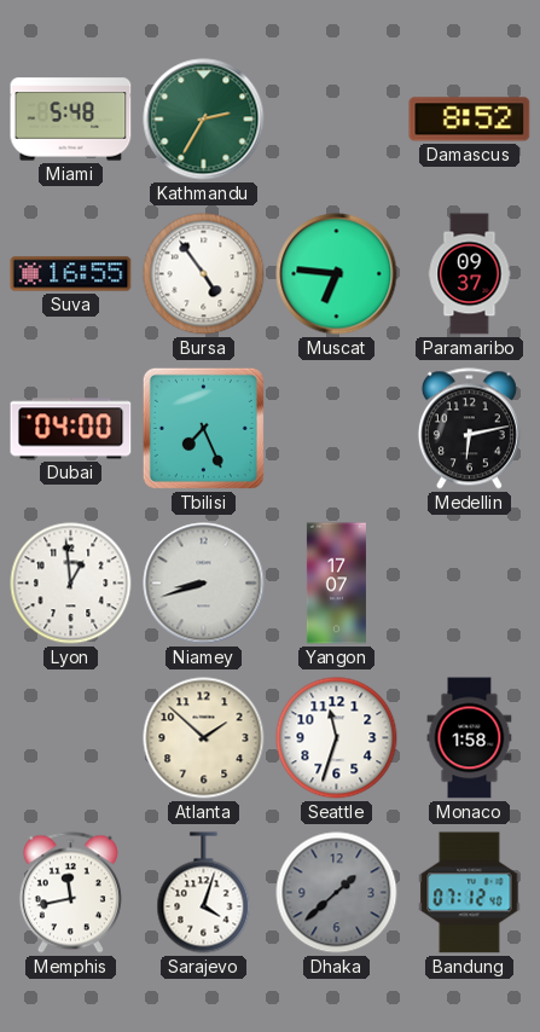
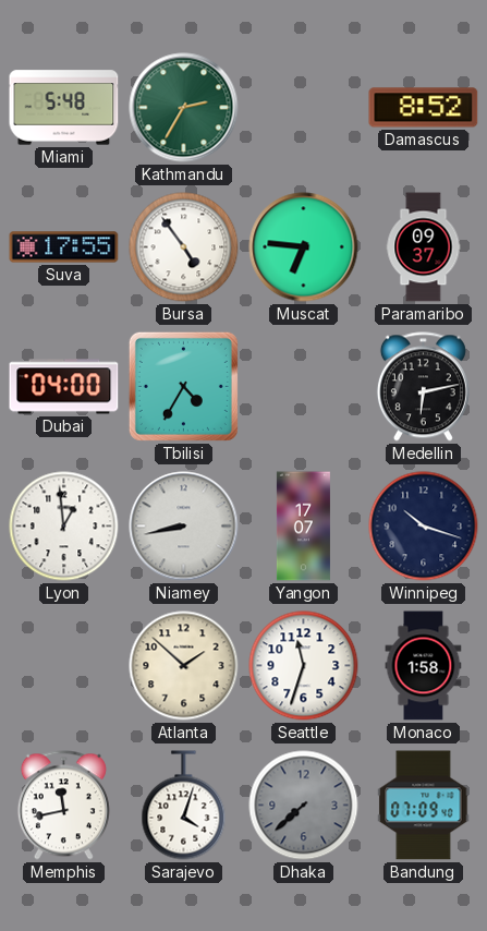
Suva: 16:55 -> 17:55 (64, 247)
Tbilisi: 7:26 -> 4:35 (183, 386)
Niamey: 8:42 -> 8:43 (184, 527)
Winnipeg: none -> 10:18 (424, 527)
Dhaka: 1:38 -> 7:38 (304, 806)
Bandung: 07:12 -> 07:09 (424, 806)
